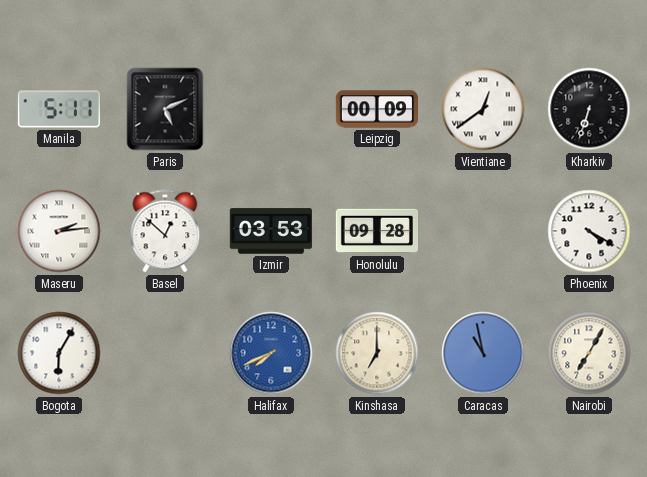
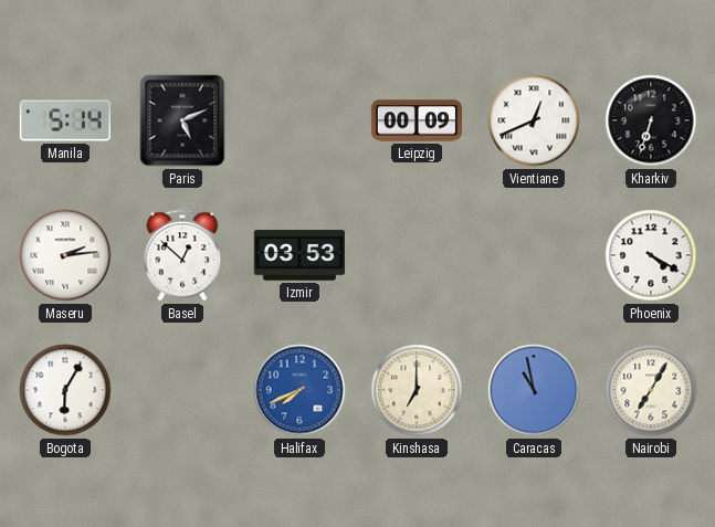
Manila: 5:11 -> 5:14 (65, 120)
Vientiane: 12:39 -> 12:41 (534, 120)
Honolulu: 09:28 -> none (376, 231)
